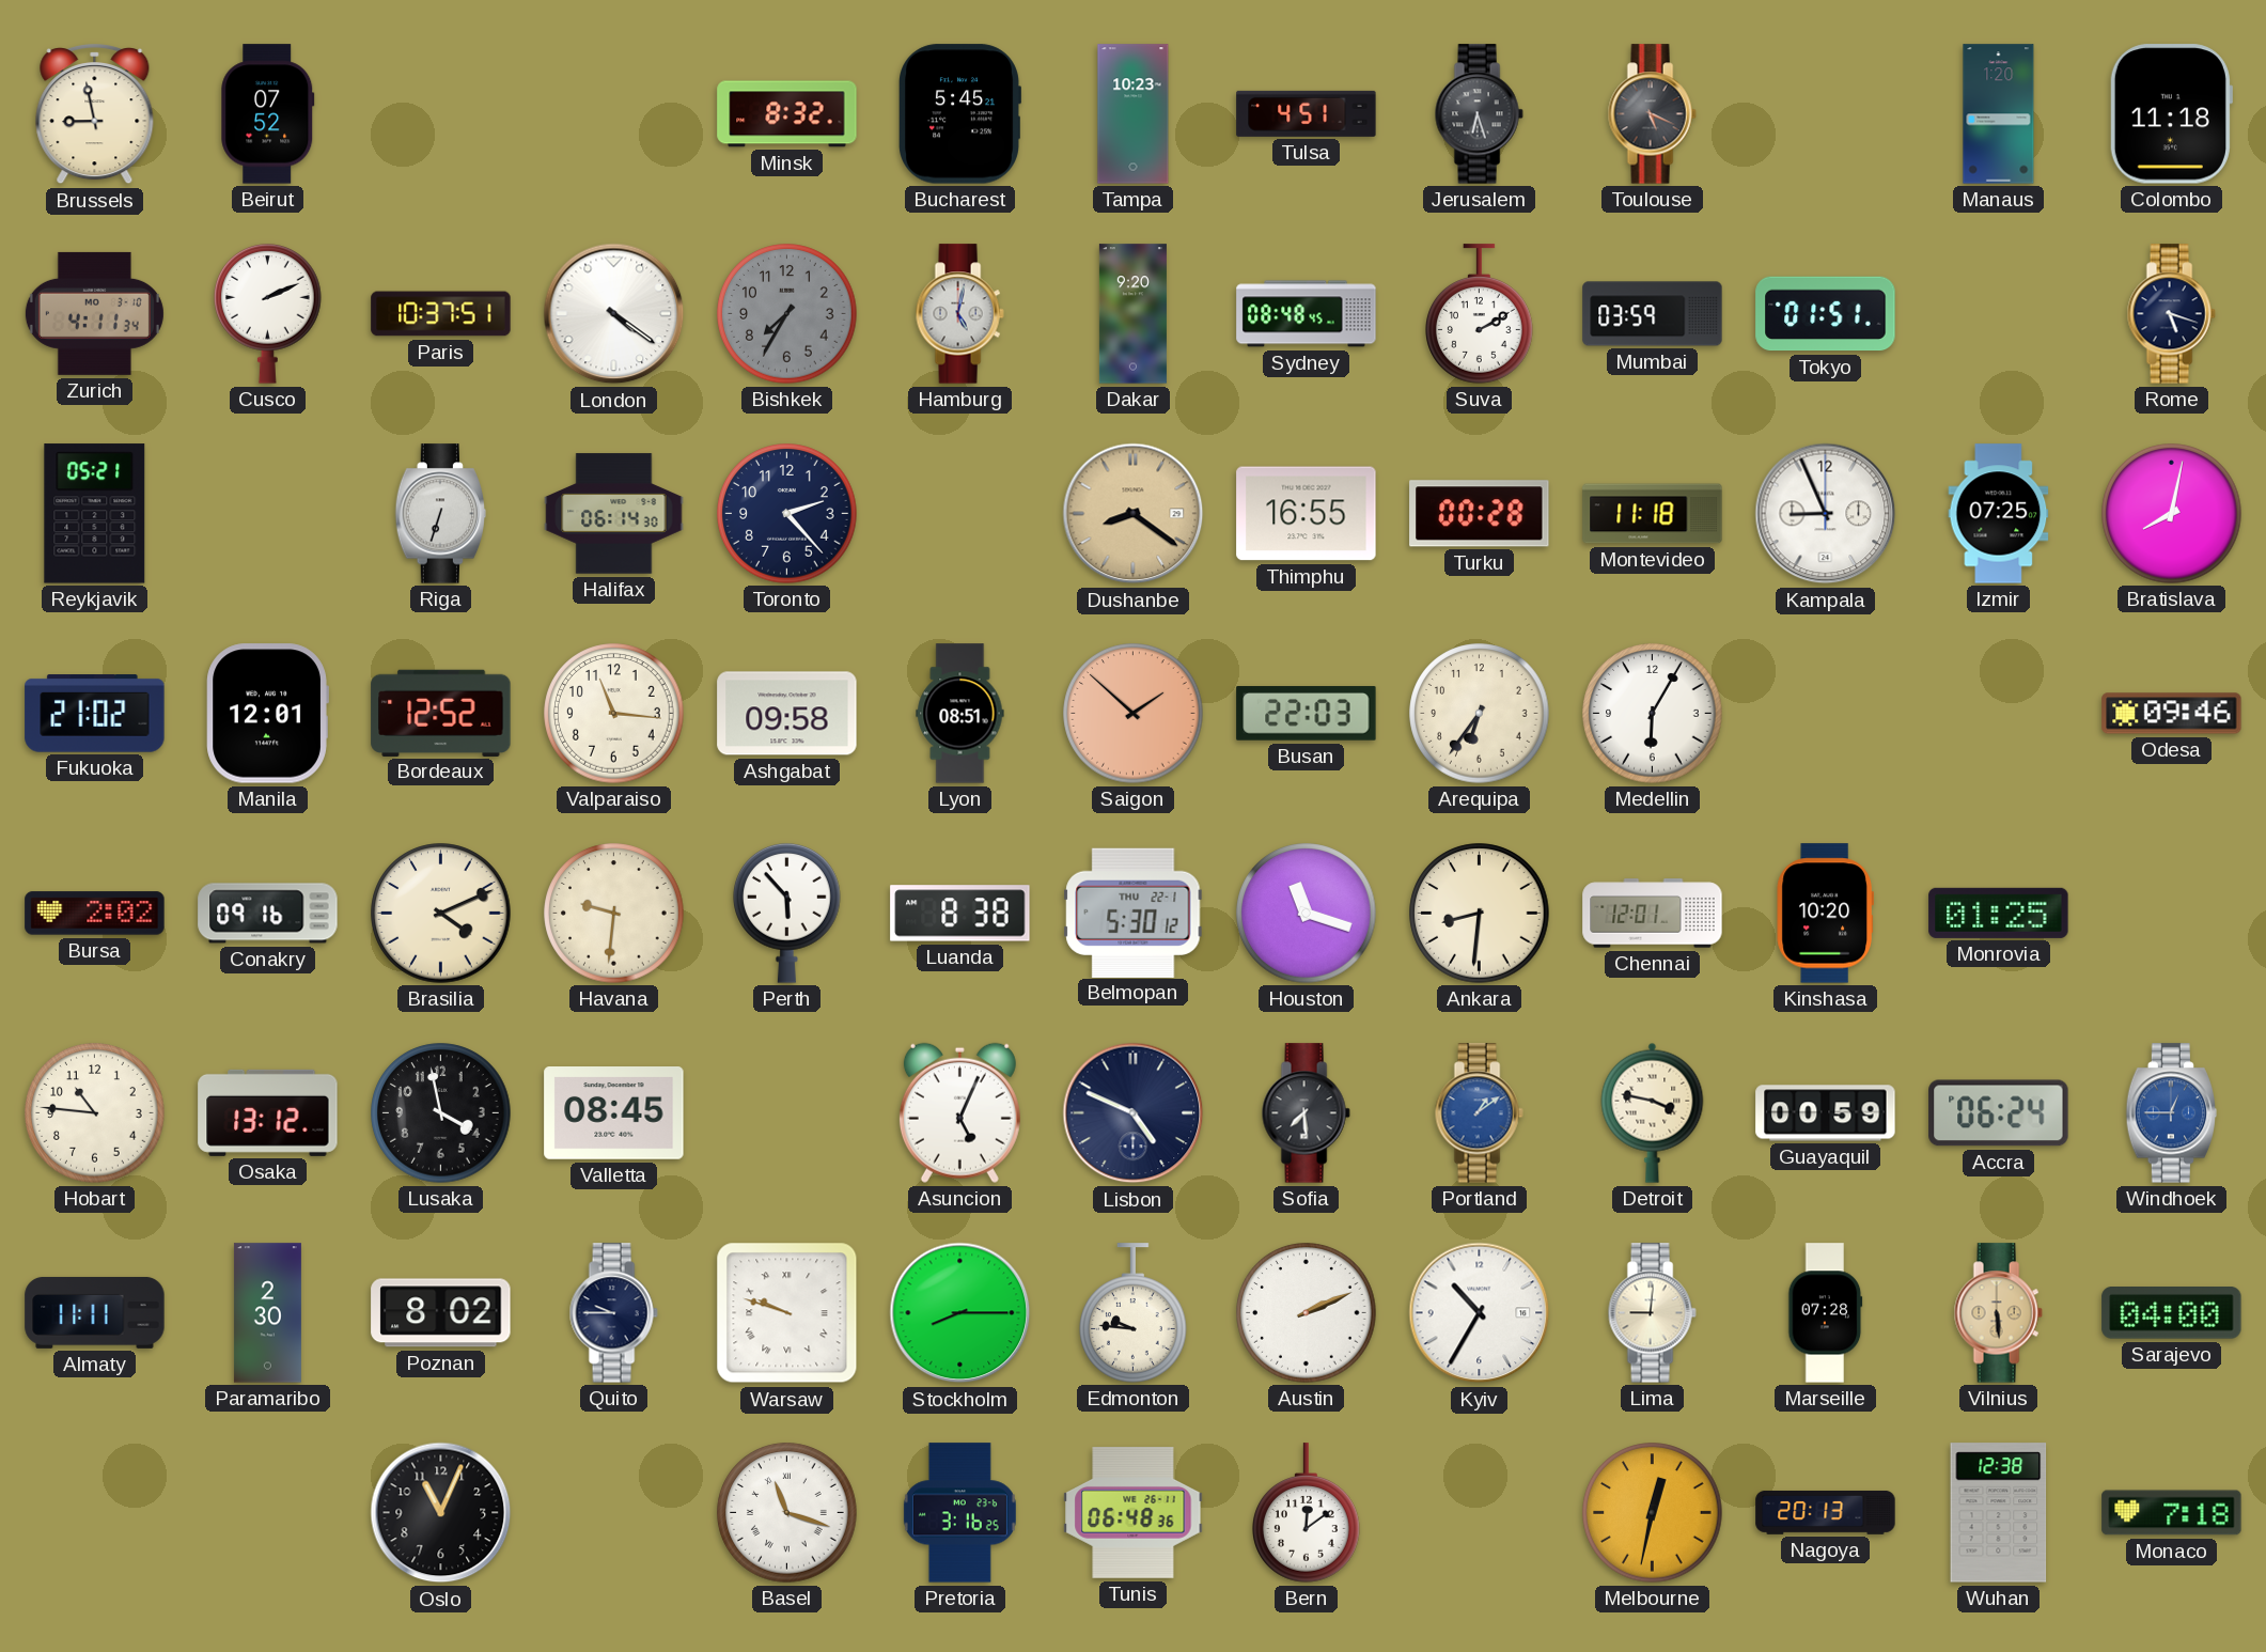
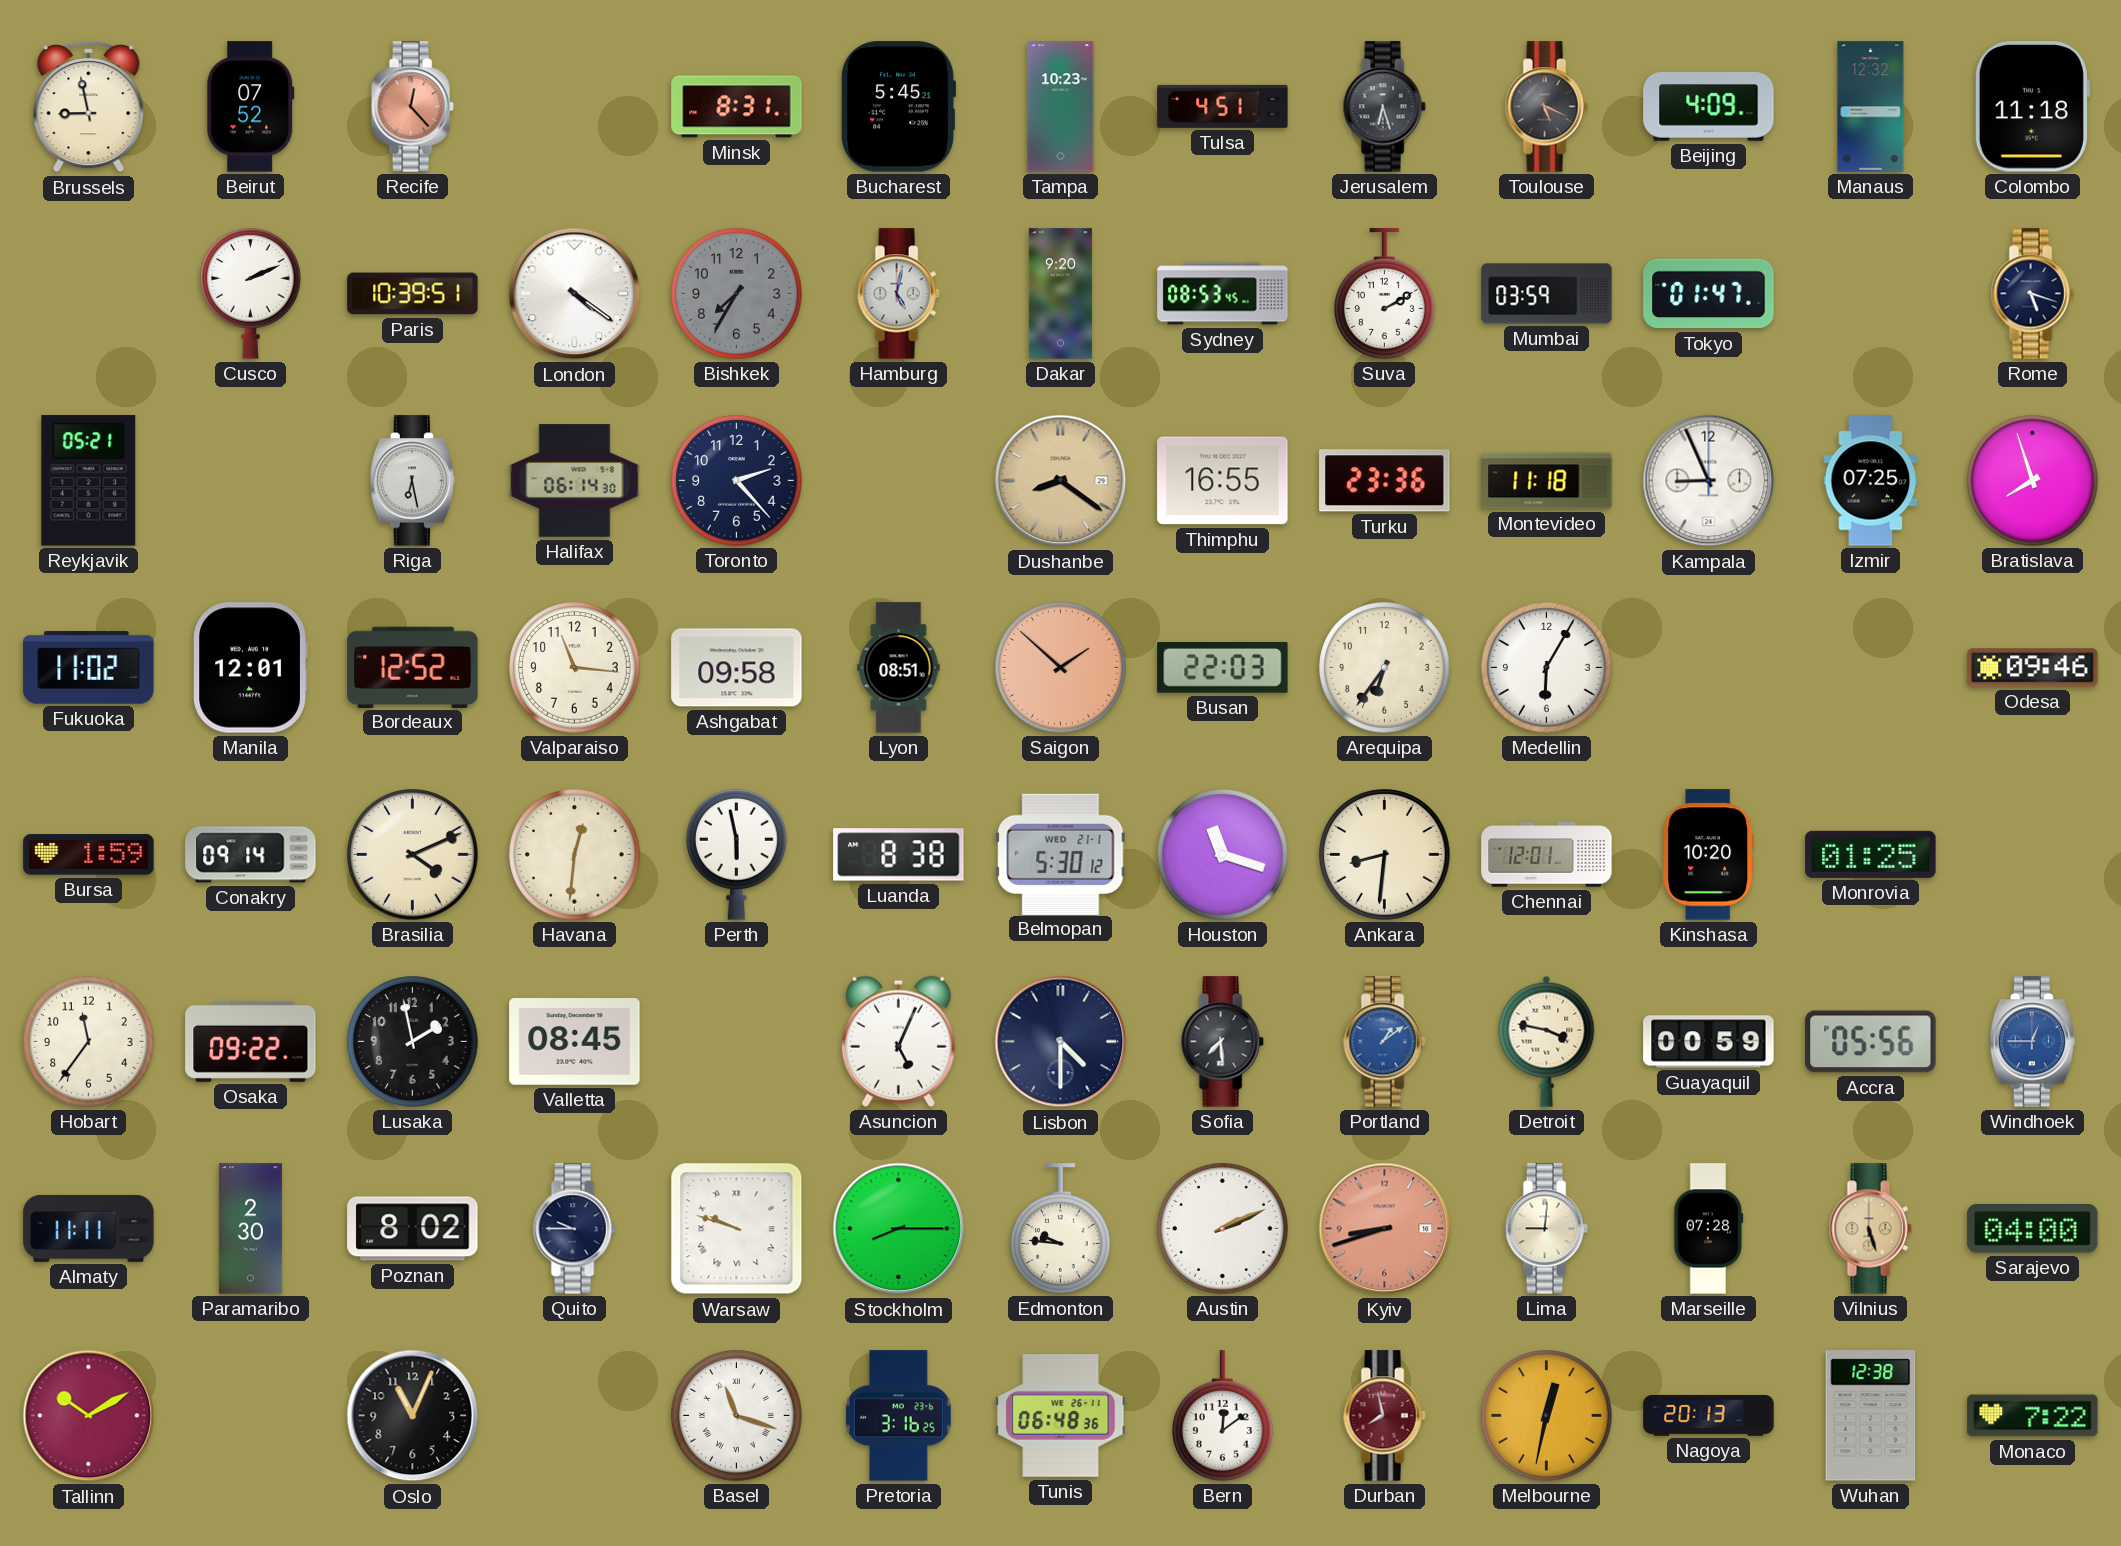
Recife: none -> 12:23 (412, 107)
Minsk: 8:32 -> 8:31 (737, 107)
Beijing: none -> 4:09 (1709, 107)
Manaus: 1:20 -> 12:32 (1871, 107)
Zurich: 4:11 -> none (94, 313)
Paris: 10:37 -> 10:39 (413, 294)
Sydney: 08:48 -> 08:53 (1223, 294)
Tokyo: 01:51 -> 01:47 (1709, 294)
Riga: 6:33 -> 6:28 (413, 481)
Turku: 00:28 -> 23:36 (1385, 481)
Bratislava: 8:02 -> 7:57 (2033, 481)
Fukuoka: 21:02 -> 11:02 (89, 668)
Bursa: 2:02 -> 1:59 (89, 855)
Conakry: 09:16 -> 09:14 (251, 855)
Havana: 9:31 -> 12:31 (575, 855)
Perth: 5:53 -> 5:58 (737, 854)
Belmopan date: THU 22-1 -> WED 21-1 (1061, 854)
Hobart: 10:46 -> 11:36 (89, 1042)
Osaka: 13:12 -> 09:22 (251, 1041)
Lusaka: 3:58 -> 1:58 (413, 1042)
Lisbon: 4:49 -> 4:30 (1061, 1042)
Accra: 06:24 -> 05:56 (1871, 1042)
Kyiv: 10:35 -> 8:42 (1385, 1229)
Kyiv dial: white -> salmon (1385, 1229)
Vilnius: 5:29 -> 5:27 (1870, 1229)
Tallinn: none -> 10:10 (89, 1416)
Durban: none -> 7:58 (1384, 1416)
Monaco: 7:18 -> 7:22 (2033, 1416)
